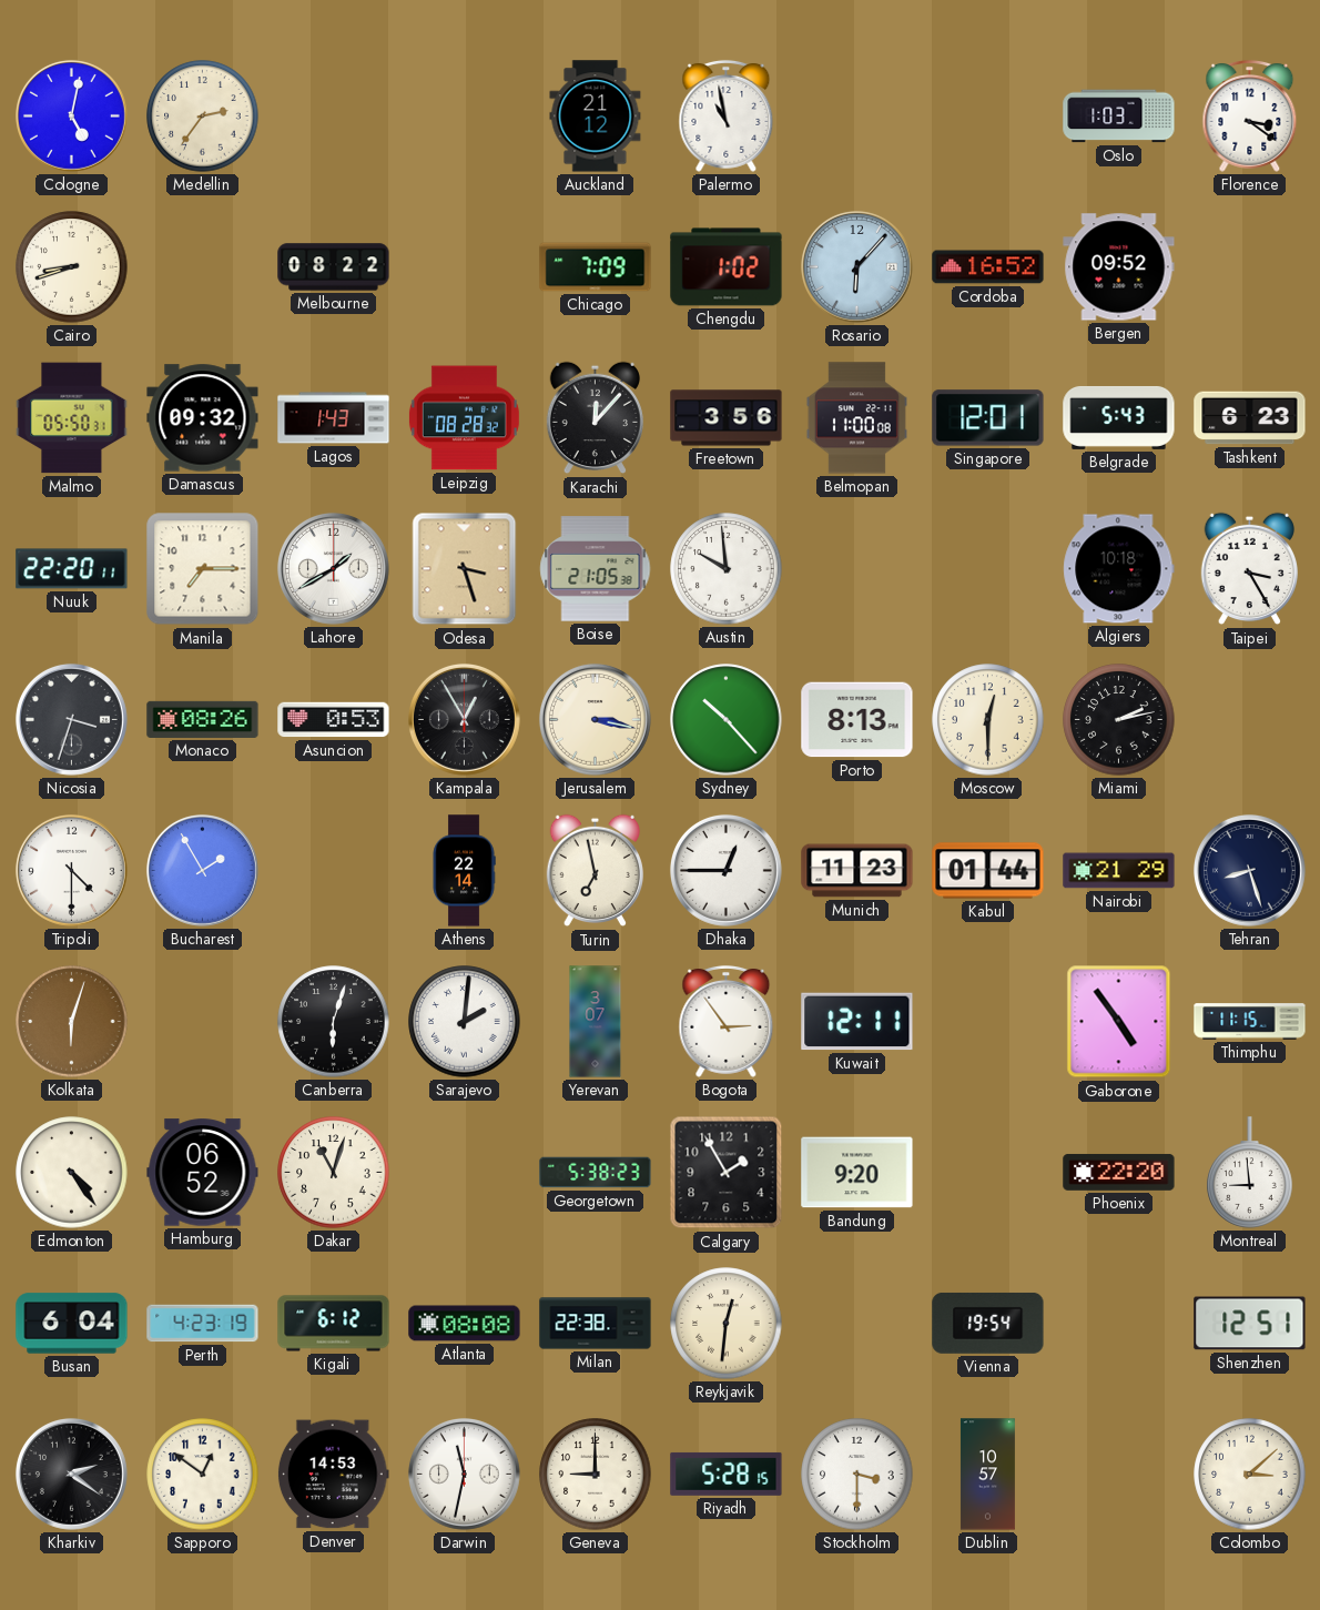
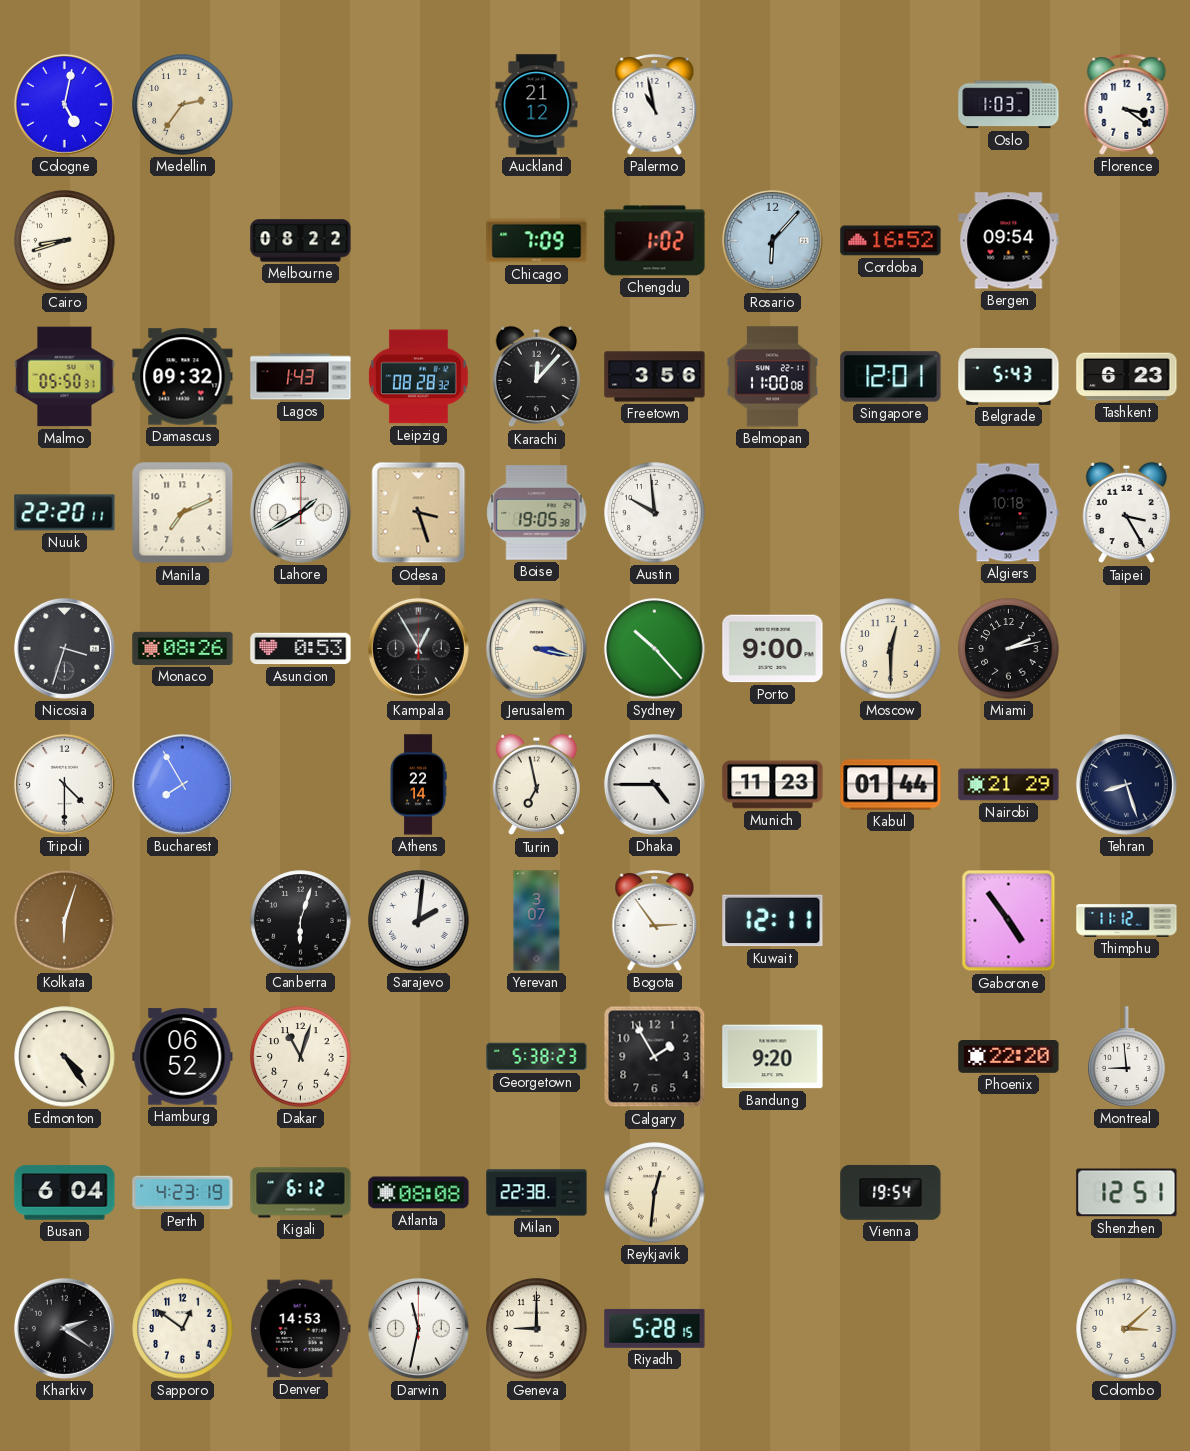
Bergen: 09:52 -> 09:54 (1009, 241)
Manila: 7:15 -> 7:11 (183, 513)
Boise: 21:05 -> 19:05 (537, 513)
Porto: 8:13 -> 9:00 (773, 649)
Bucharest: 1:55 -> 7:55 (182, 784)
Dhaka: 12:45 -> 4:45 (654, 784)
Thimphu: 11:15 -> 11:12 (1127, 921)
Stockholm: 3:30 -> none (857, 1475)
Dublin: 10:57 -> none (987, 1475)
